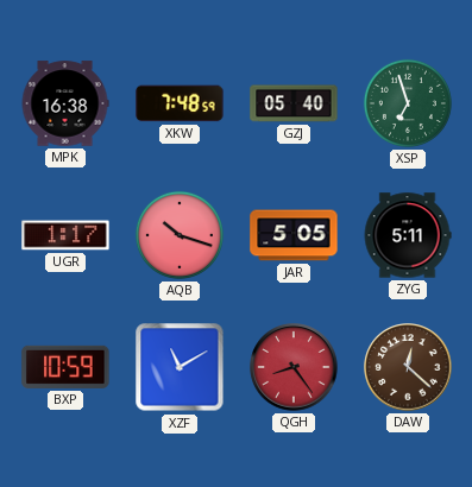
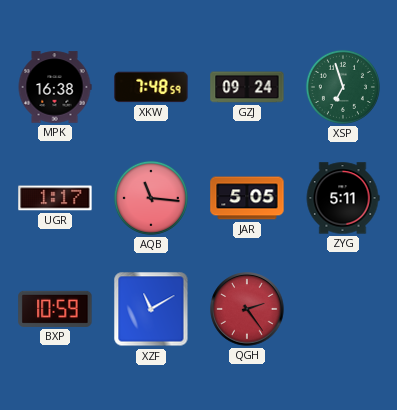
GZJ: 05:40 -> 09:24 (247, 87)
AQB: 10:18 -> 11:16 (151, 198)
QGH: 8:24 -> 2:24 (247, 309)
DAW: 12:22 -> none (408, 367)
